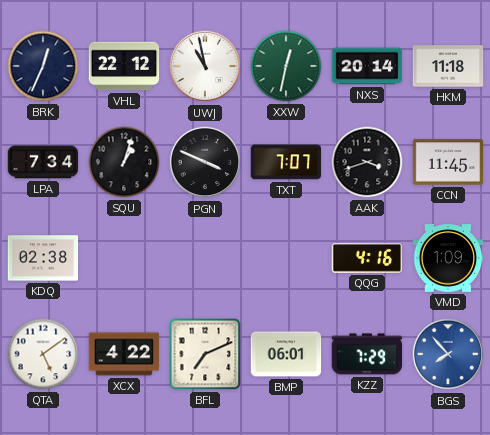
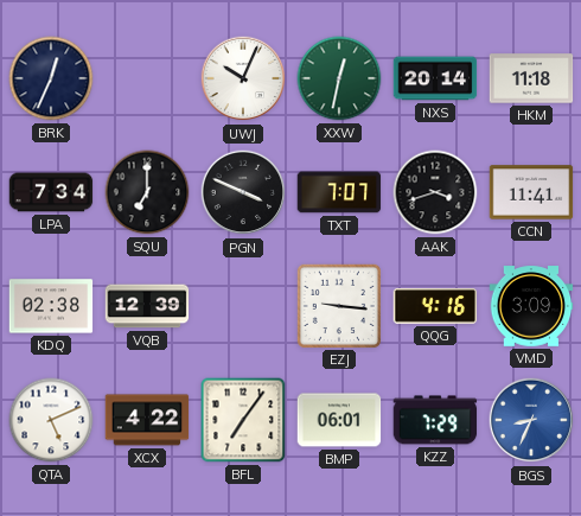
VHL: 22:12 -> none (124, 66)
UWJ: 10:58 -> 10:04 (243, 78)
SQU: 1:03 -> 7:00 (147, 192)
CCN: 11:45 -> 11:41 (531, 192)
VQB: none -> 12:39 (147, 306)
EZJ: none -> 9:16 (338, 305)
VMD: 1:09 -> 3:09 (531, 306)
QTA: 5:09 -> 5:11 (51, 420)
BFL: 7:11 -> 7:06 (243, 420)
BGS: 7:53 -> 8:34 (531, 420)
